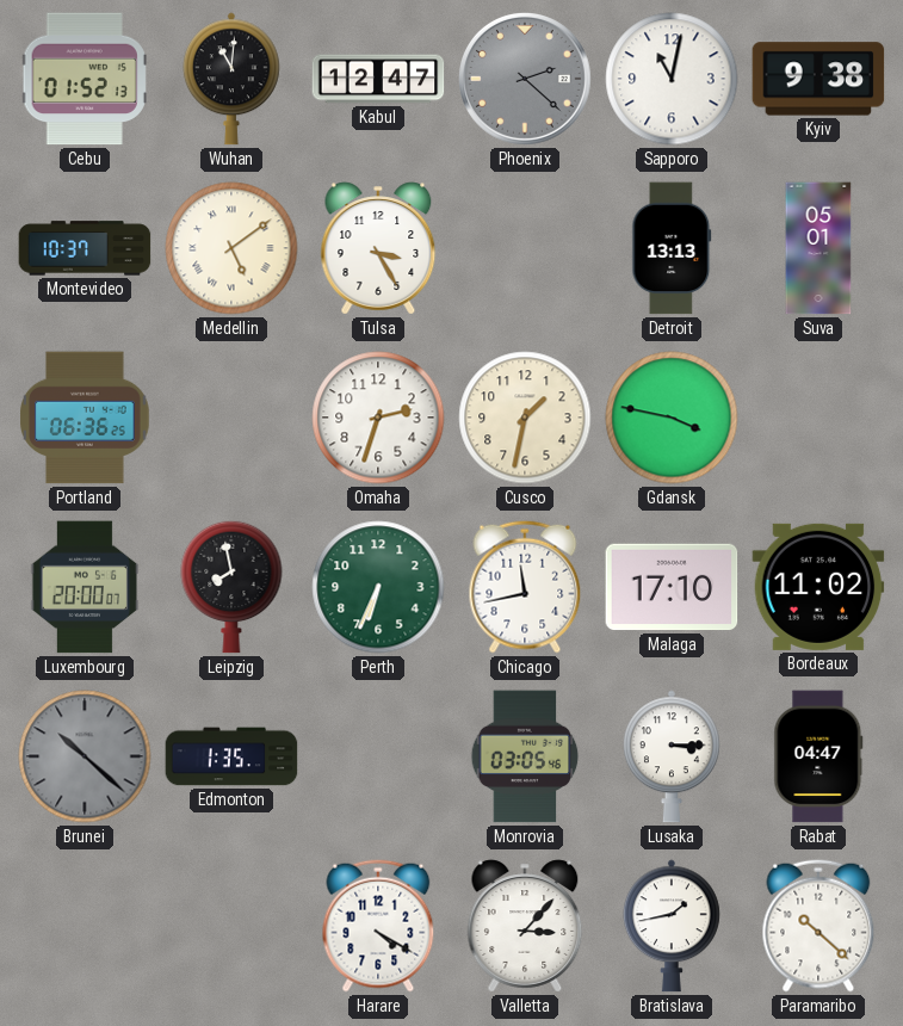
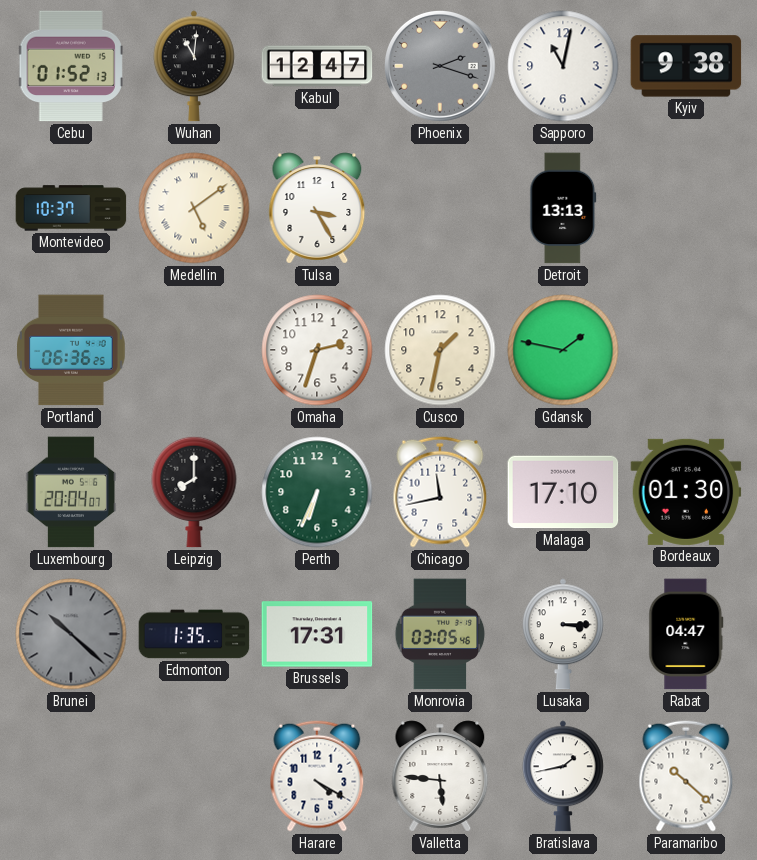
Phoenix: 2:22 -> 2:18 (440, 66)
Suva: 05:01 -> none (818, 248)
Gdansk: 3:47 -> 1:47 (563, 350)
Luxembourg: 20:00 -> 20:04 (71, 492)
Leipzig: 7:58 -> 8:00 (194, 492)
Bordeaux: 11:02 -> 01:30 (686, 492)
Brussels: none -> 17:31 (317, 634)
Valletta: 3:07 -> 5:46 (440, 776)
